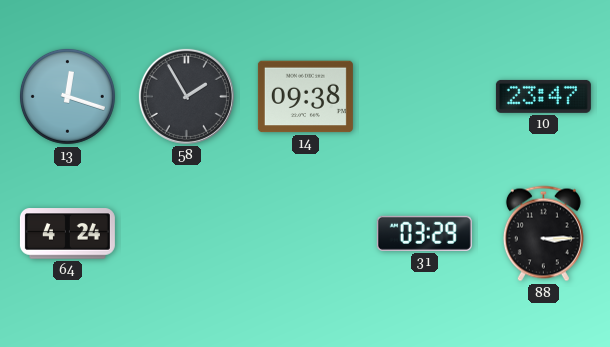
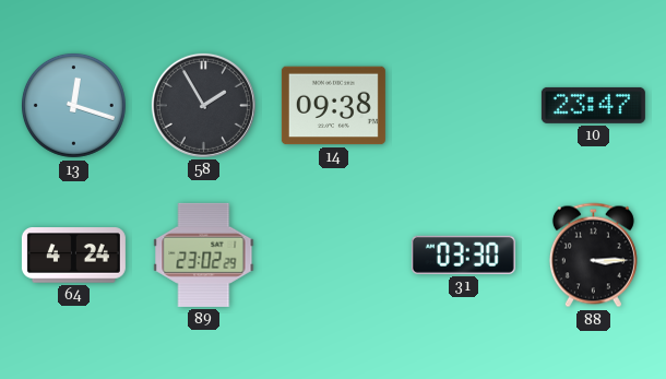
89: none -> 23:02 (204, 254)
31: 03:29 -> 03:30 (463, 254)
